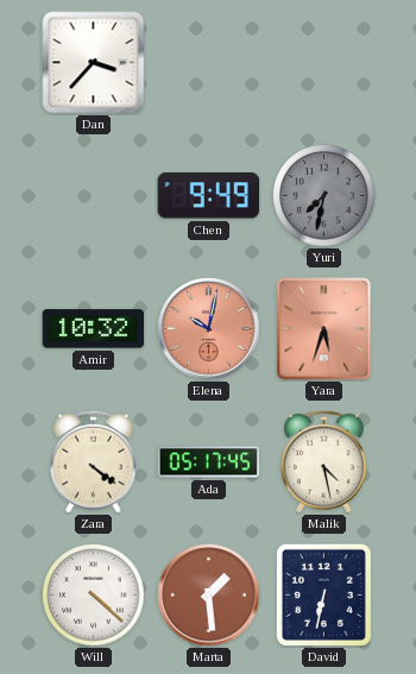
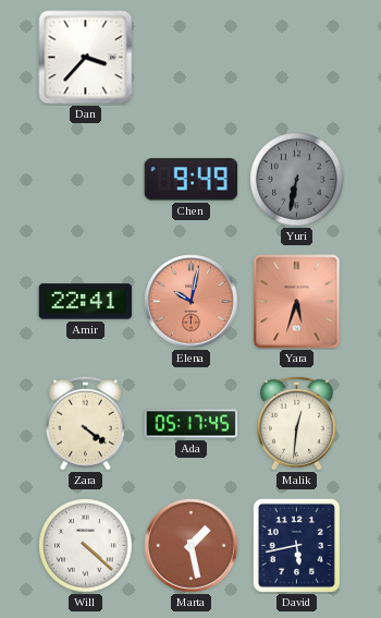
Yuri: 7:32 -> 6:32 (297, 180)
Amir: 10:32 -> 22:41 (86, 302)
Malik: 4:28 -> 12:31 (297, 423)
Marta: 1:29 -> 1:28 (192, 546)
David: 6:32 -> 5:43 (296, 545)
